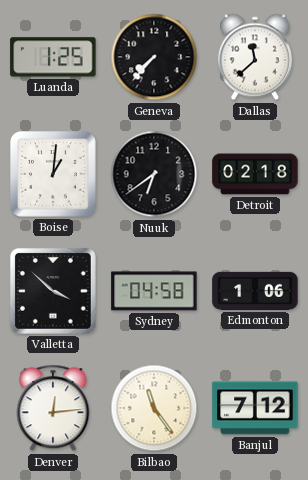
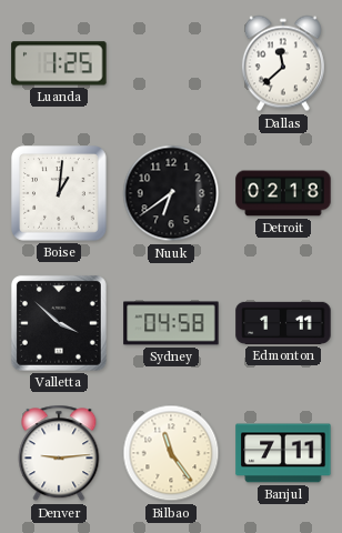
Geneva: 7:37 -> none (154, 57)
Edmonton: 1:06 -> 1:11 (283, 323)
Denver: 12:14 -> 9:14 (59, 453)
Banjul: 7:12 -> 7:11 (283, 453)
